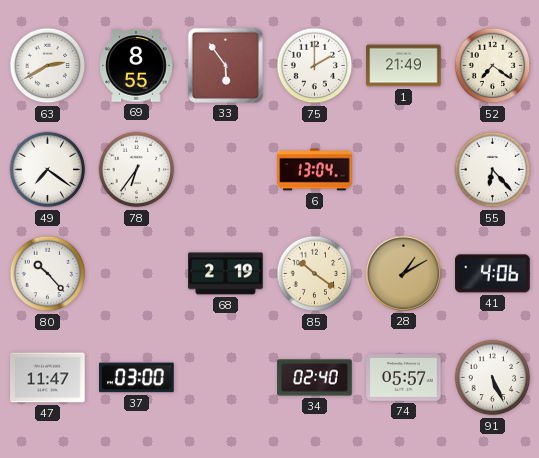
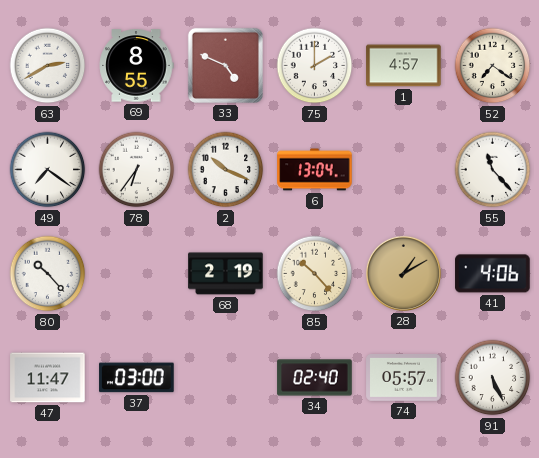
33: 5:54 -> 4:49 (225, 65)
1: 21:49 -> 4:57 (404, 66)
2: none -> 10:19 (226, 170)
55: 6:23 -> 11:23 (493, 170)
85: 10:21 -> 10:23 (315, 274)
